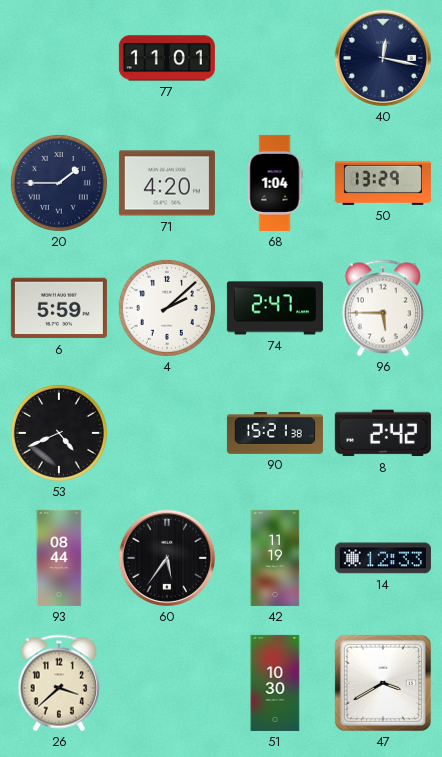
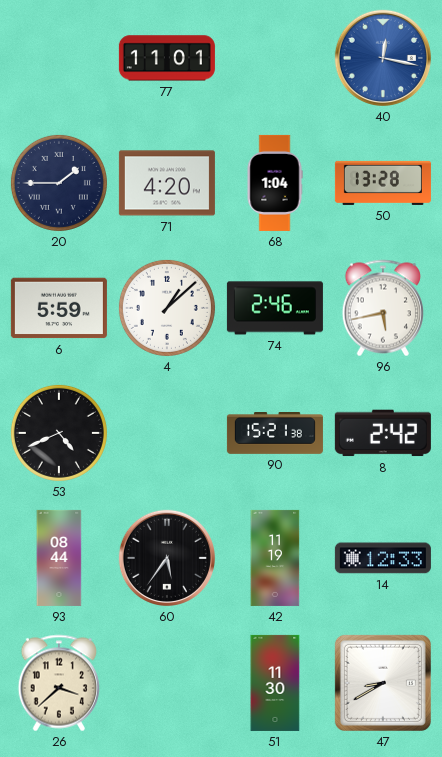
40 dial: navy -> blue (383, 58)
50: 13:29 -> 13:28 (383, 183)
4: 2:08 -> 1:08 (167, 308)
74: 2:47 -> 2:46 (275, 308)
96: 5:45 -> 5:43 (383, 308)
51: 10:30 -> 11:30 (275, 683)
47: 3:40 -> 8:40 (383, 683)
